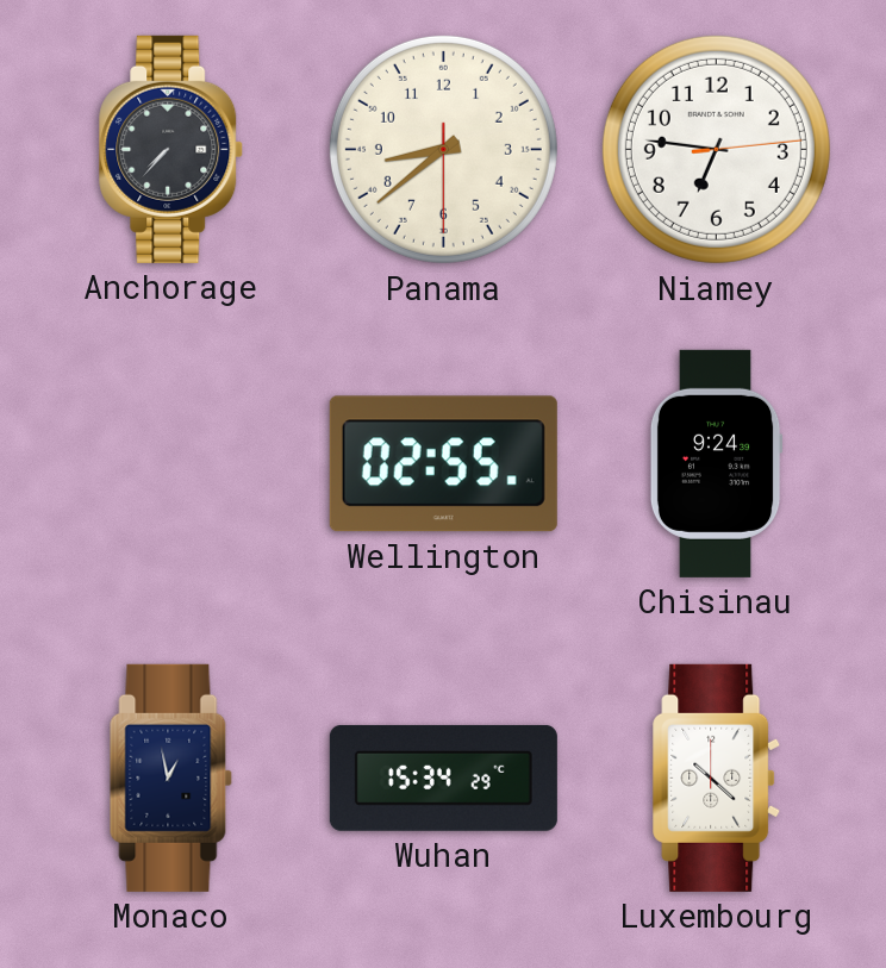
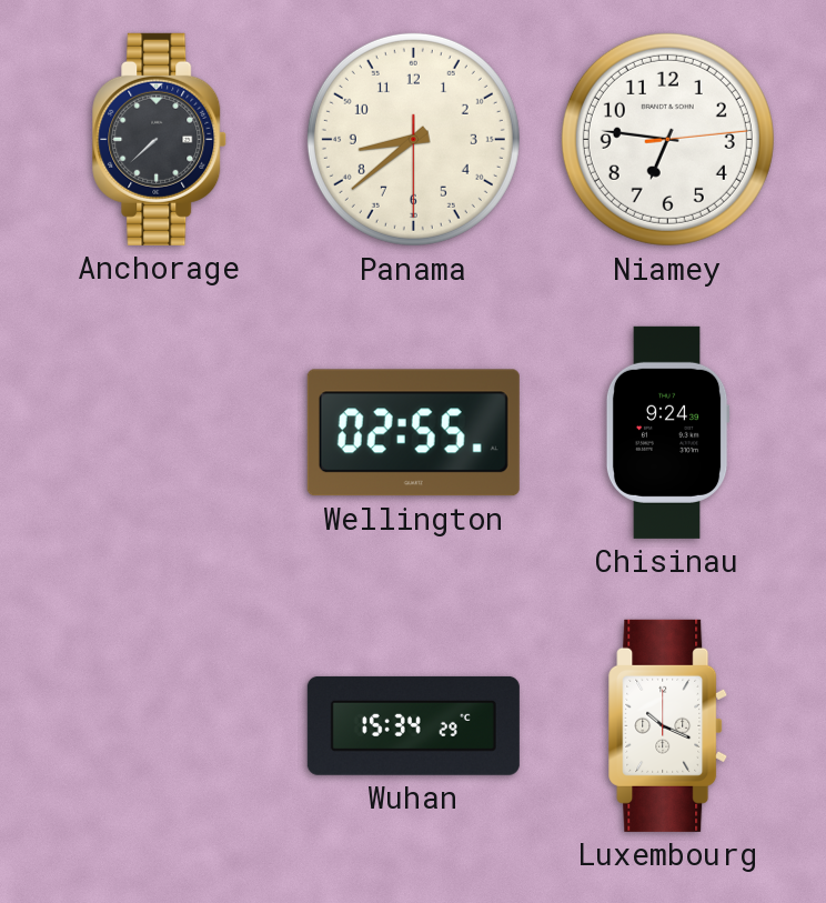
Anchorage: 7:37 -> 7:38 (160, 139)
Monaco: 12:58 -> none (171, 777)
Luxembourg: 10:22 -> 10:19 (668, 725)
